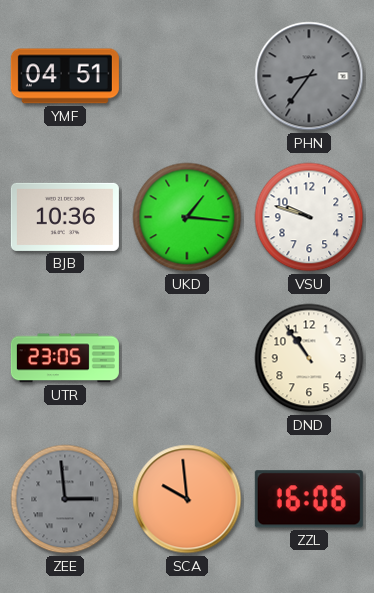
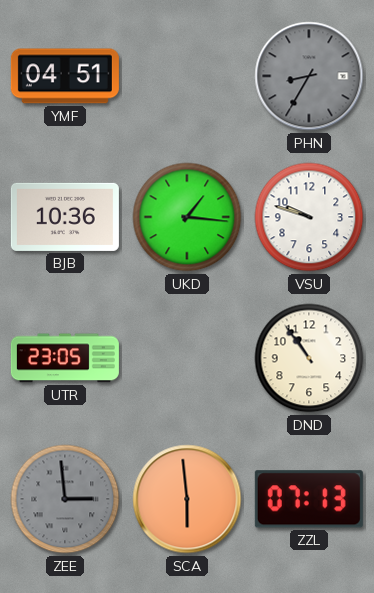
PHN: 8:36 -> 8:35 (309, 76)
SCA: 9:59 -> 5:59 (187, 499)
ZZL: 16:06 -> 07:13 (309, 499)
